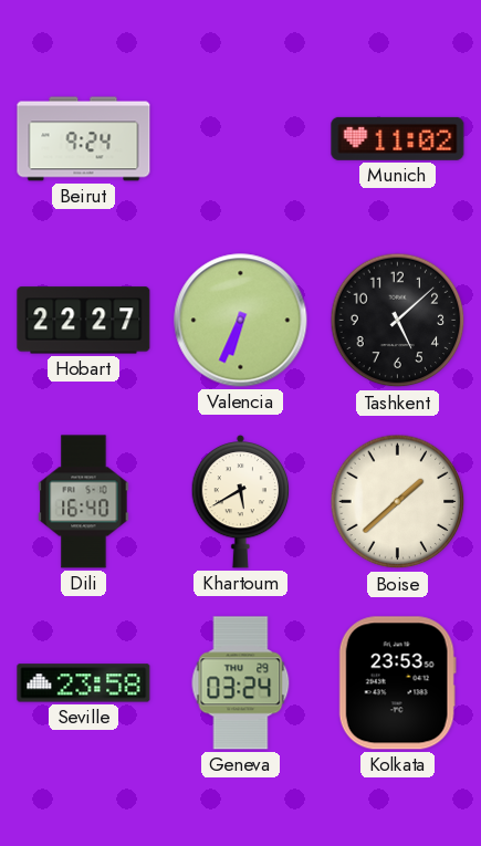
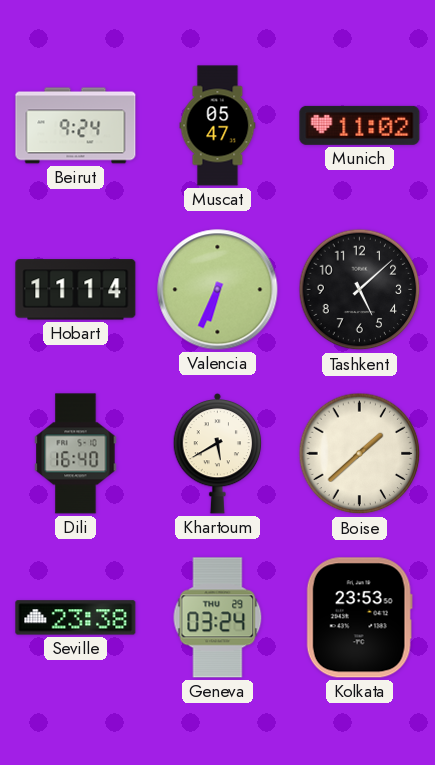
Muscat: none -> 05:47 (218, 126)
Hobart: 22:27 -> 11:14 (76, 290)
Seville: 23:58 -> 23:38 (76, 618)
